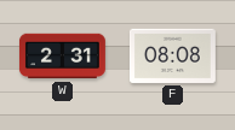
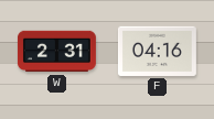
F: 08:08 -> 04:16 (157, 51)
